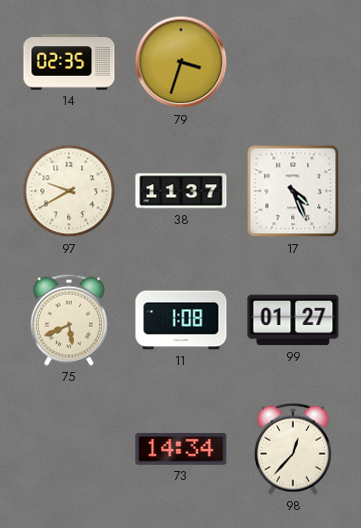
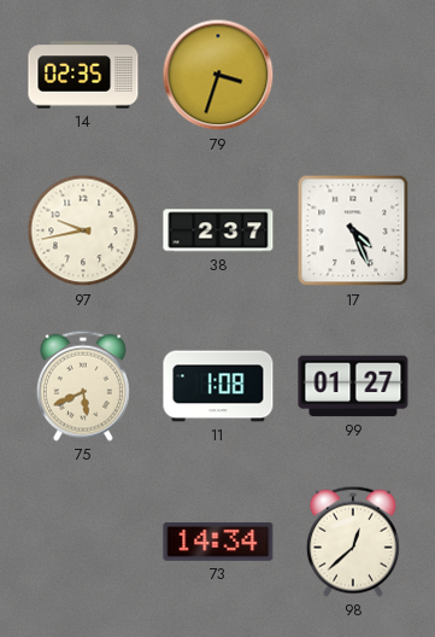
97: 9:40 -> 9:43 (83, 230)
38: 11:37 -> 2:37 (218, 230)
98: 12:37 -> 12:38 (353, 542)
